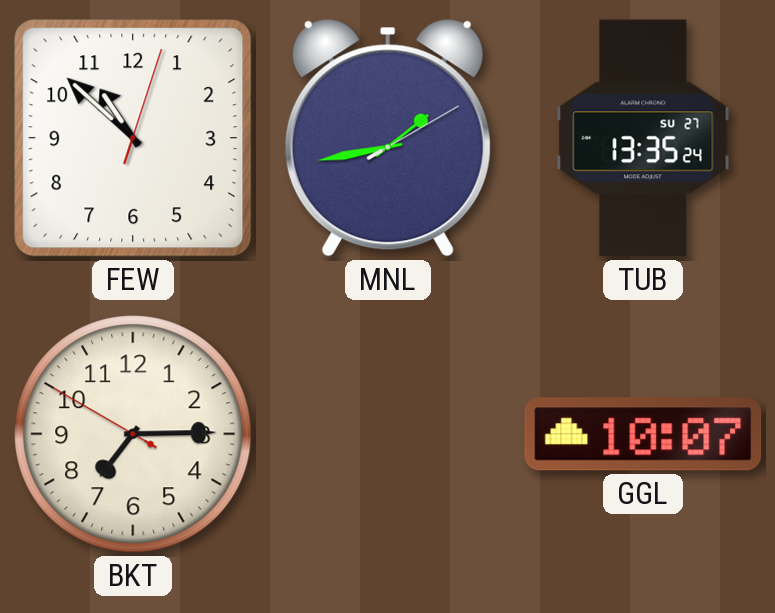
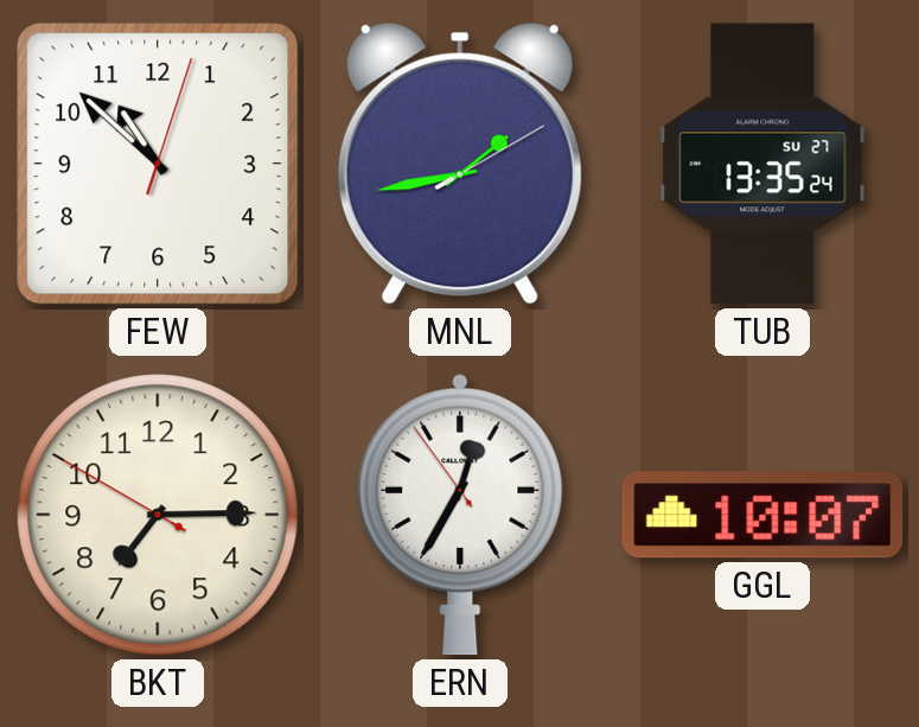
ERN: none -> 12:34 (460, 515)
